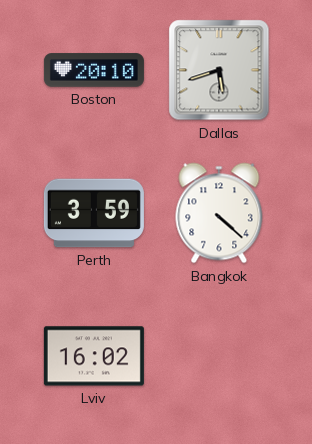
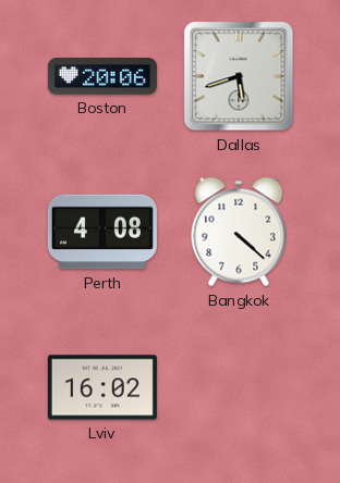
Boston: 20:10 -> 20:06 (102, 76)
Perth: 3:59 -> 4:08 (102, 232)
